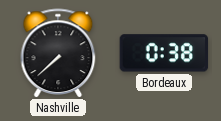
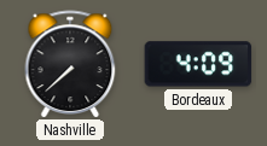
Bordeaux: 0:38 -> 4:09 (198, 64)
